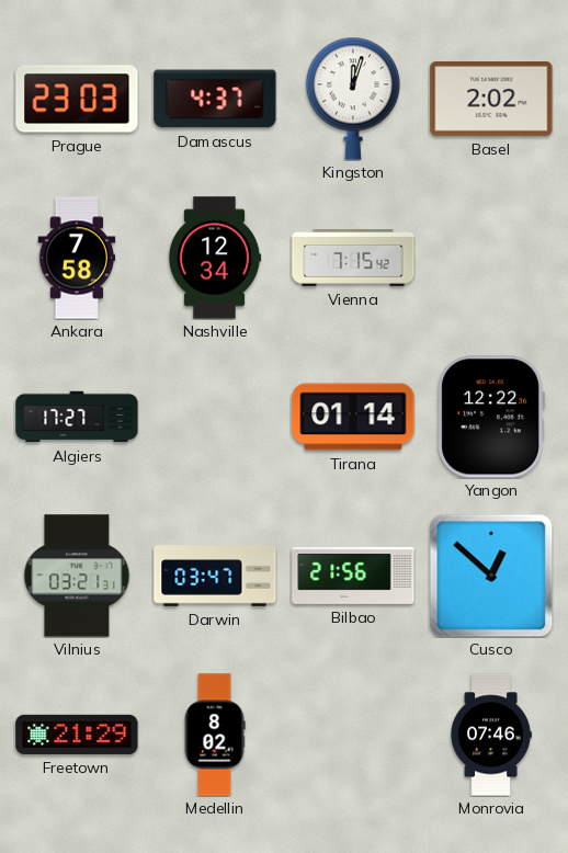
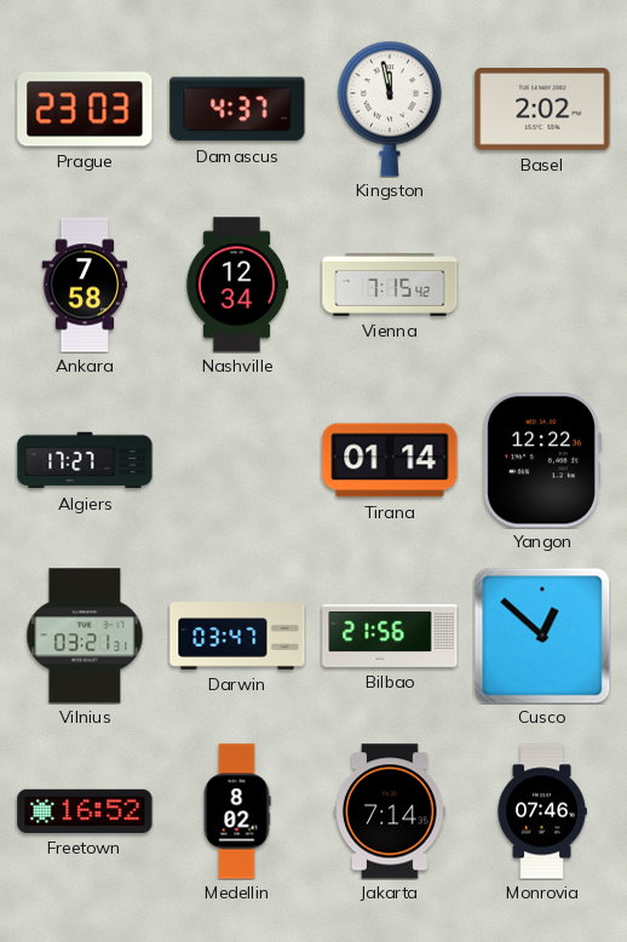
Kingston: 12:03 -> 11:58 (390, 109)
Freetown: 21:29 -> 16:52 (85, 811)
Jakarta: none -> 7:14 (390, 811)
